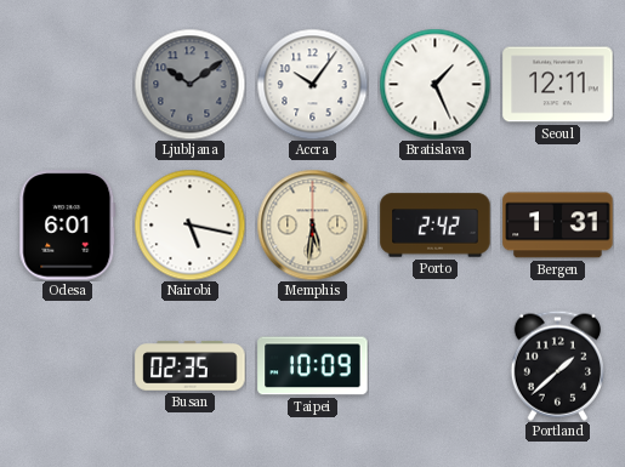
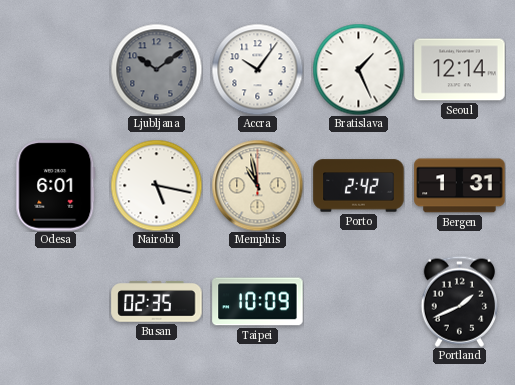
Seoul: 12:11 -> 12:14 (460, 70)
Memphis: 5:31 -> 10:58 (257, 185)
Portland: 1:38 -> 1:41 (459, 301)
